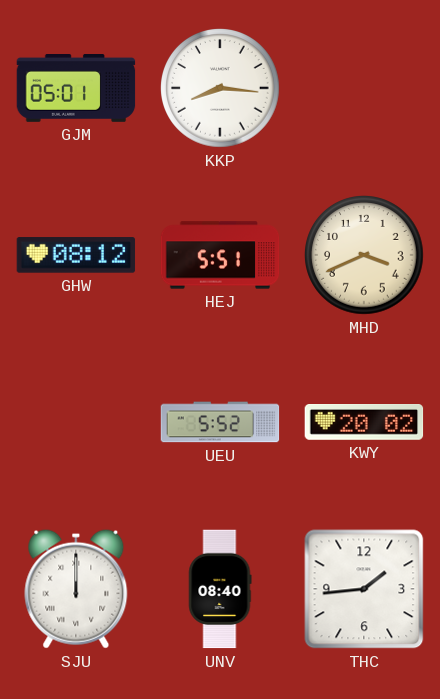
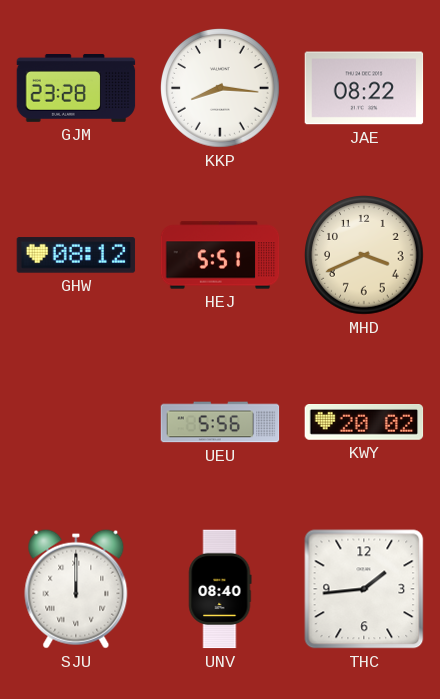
GJM: 05:01 -> 23:28 (76, 89)
JAE: none -> 08:22 (364, 88)
UEU: 5:52 -> 5:56 (220, 422)
